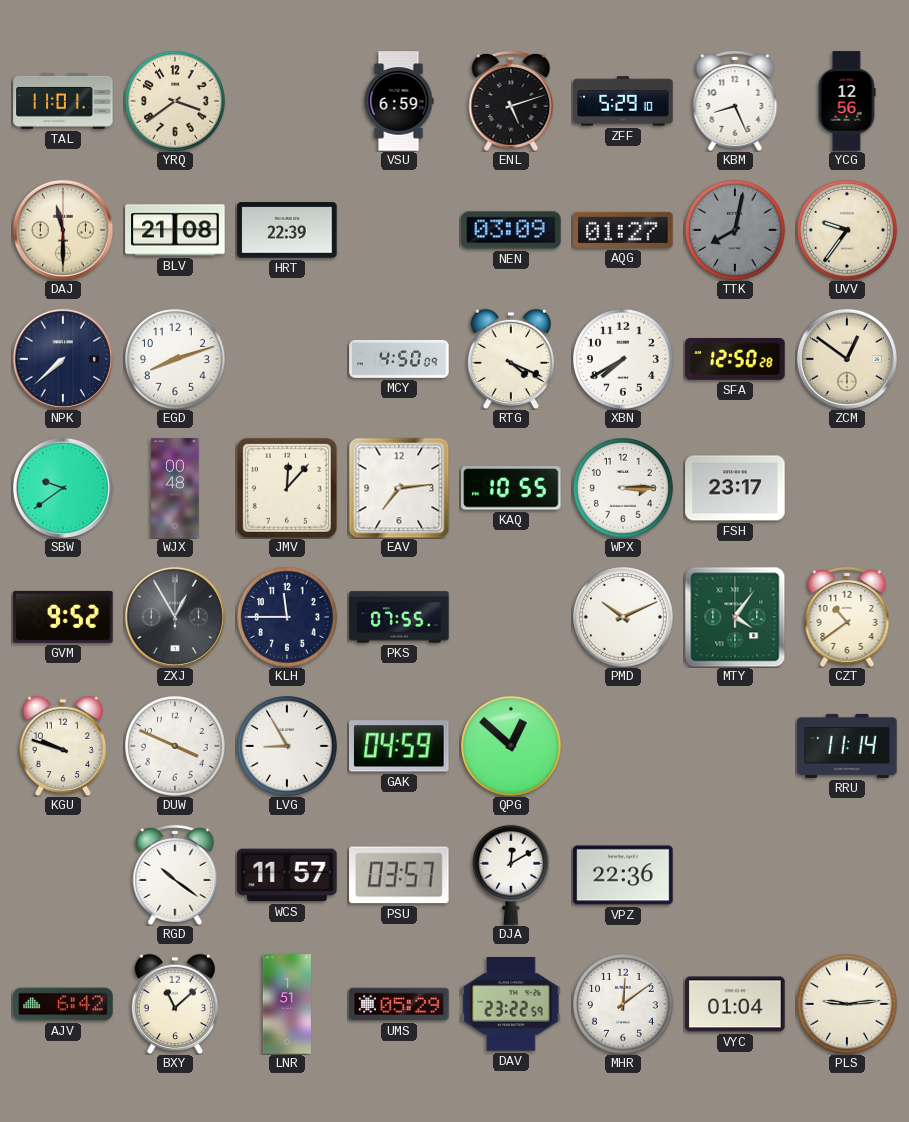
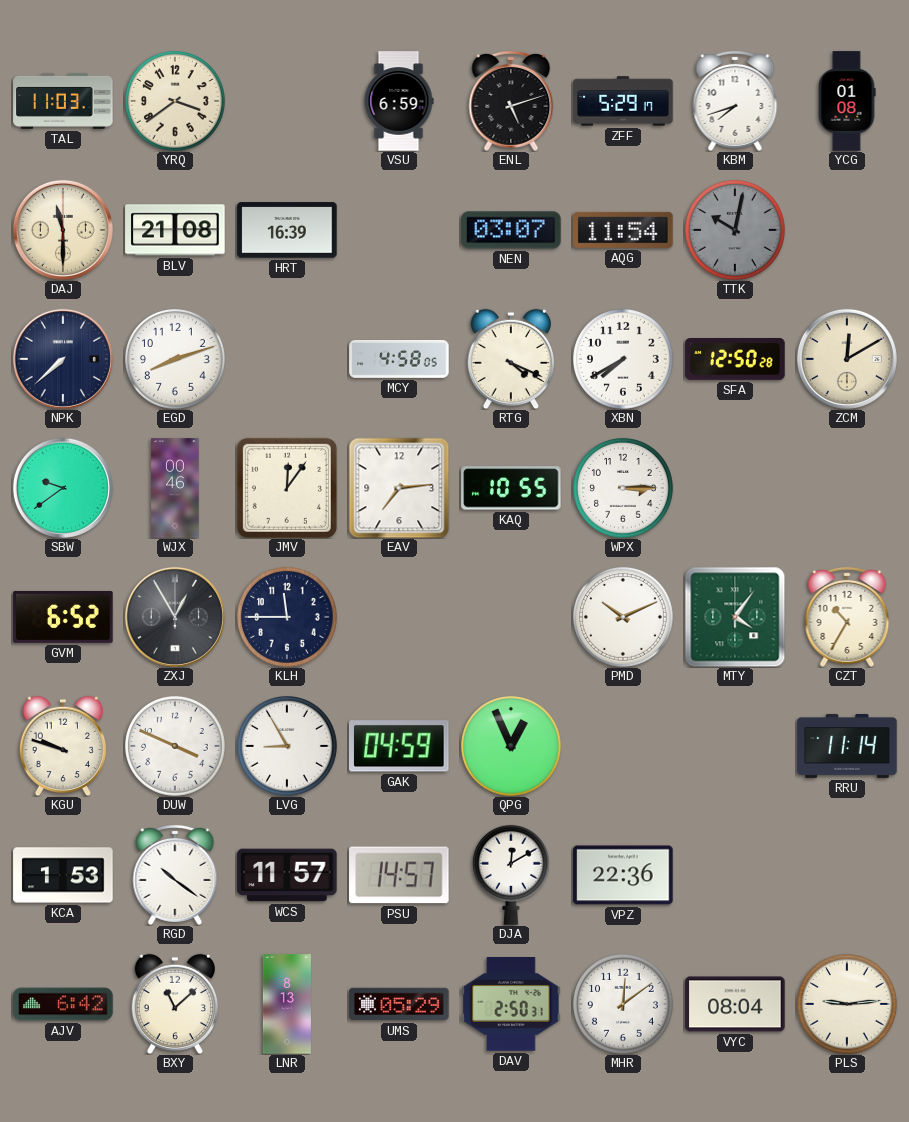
TAL: 11:01 -> 11:03 (63, 101)
ZFF: 5:29:10 -> 5:29:17 (623, 101)
KBM: 8:26 -> 7:42 (735, 101)
YCG: 12:56 -> 01:08 (847, 101)
HRT: 22:39 -> 16:39 (287, 230)
NEN: 03:09 -> 03:07 (511, 230)
AQG: 01:27 -> 11:54 (623, 230)
TTK: 8:02 -> 10:02 (736, 231)
UVV: 9:36 -> none (848, 231)
MCY: 4:50 -> 4:58 (399, 360)
ZCM: 12:51 -> 12:10 (847, 359)
WJX: 00:48 -> 00:46 (175, 488)
JMV: 12:07 -> 12:06 (287, 488)
FSH: 23:17 -> none (735, 488)
GVM: 9:52 -> 6:52 (63, 617)
PKS: 07:55 -> none (399, 617)
CZT: 10:39 -> 10:35 (847, 617)
QPG: 12:52 -> 12:56 (512, 747)
KCA: none -> 1:53 (63, 875)
PSU: 03:57 -> 14:57 (399, 875)
LNR: 1:51 -> 8:13 (287, 1004)
DAV: 23:22 -> 2:50 (511, 1005)
VYC: 01:04 -> 08:04 (735, 1004)
